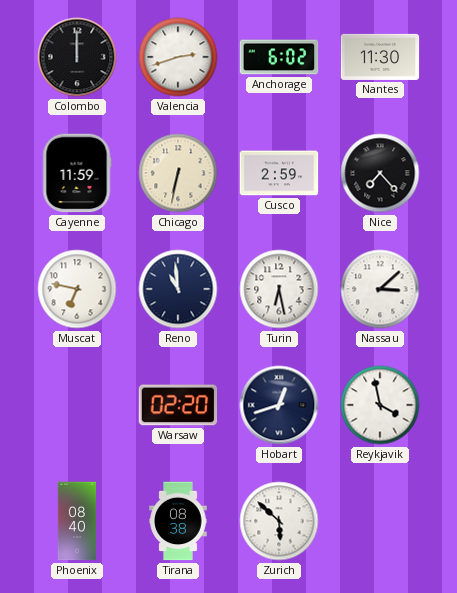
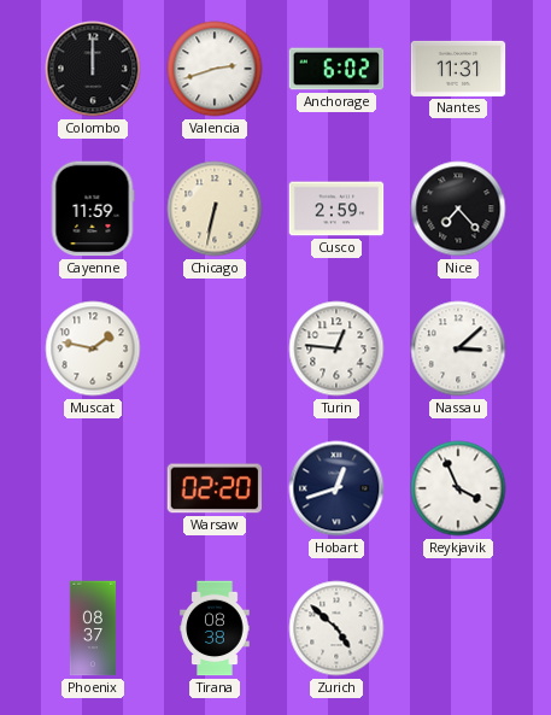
Nantes: 11:30 -> 11:31 (458, 69)
Muscat: 6:47 -> 1:47 (93, 348)
Reno: 10:59 -> none (178, 289)
Turin: 6:28 -> 12:46 (336, 348)
Reykjavik: 3:58 -> 3:56 (458, 488)
Phoenix: 08:40 -> 08:37 (93, 628)
Zurich: 5:52 -> 4:52 (336, 628)
